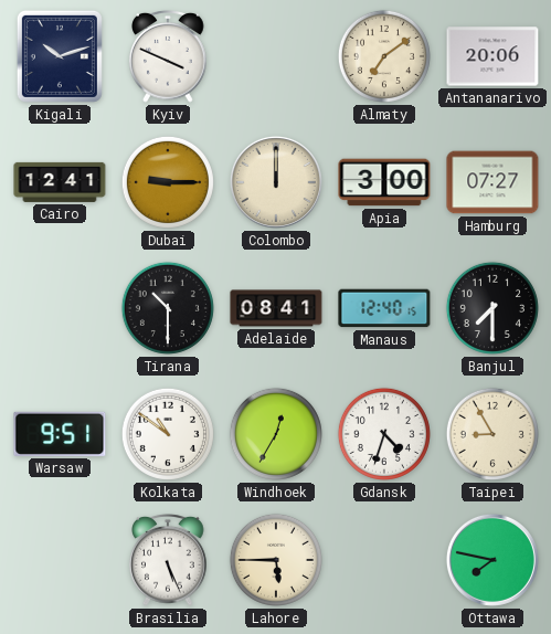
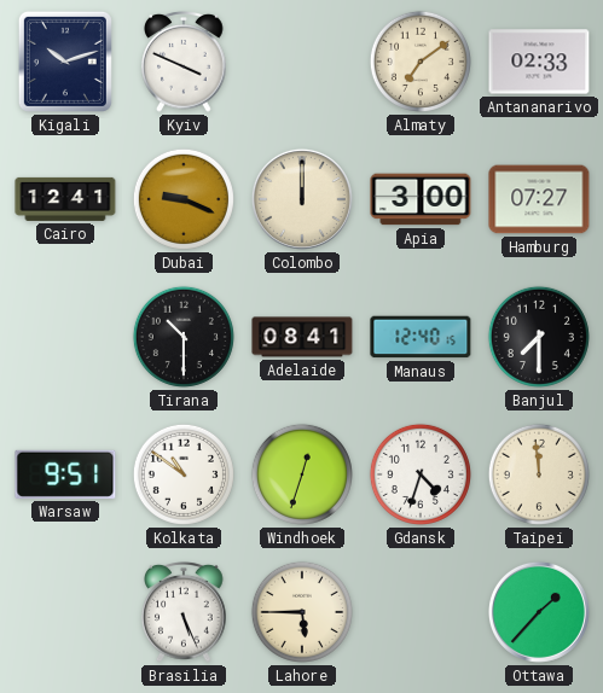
Antananarivo: 20:06 -> 02:33 (539, 62)
Dubai: 9:15 -> 9:19 (184, 199)
Windhoek: 12:35 -> 12:33 (302, 474)
Taipei: 8:55 -> 11:59 (539, 474)
Ottawa: 7:47 -> 1:37 (539, 612)
